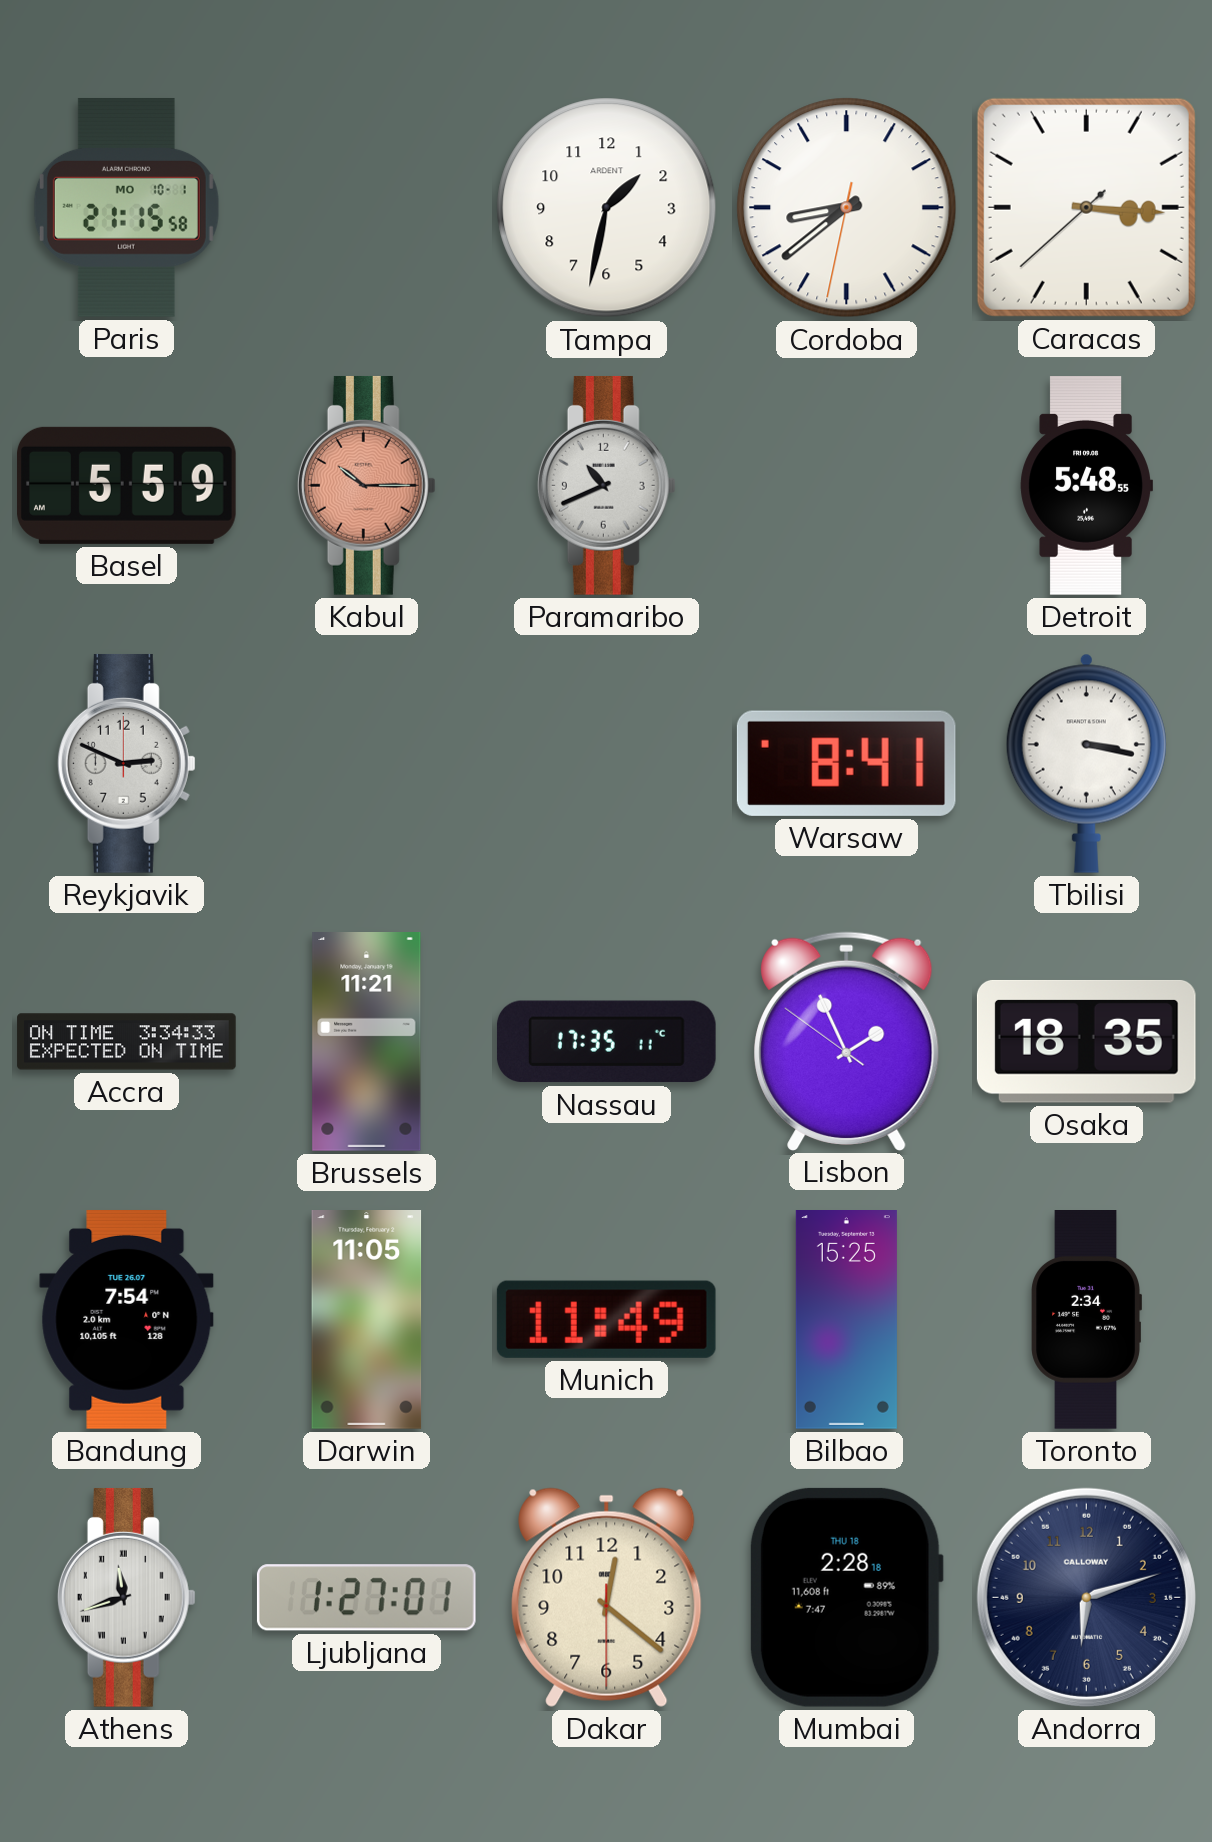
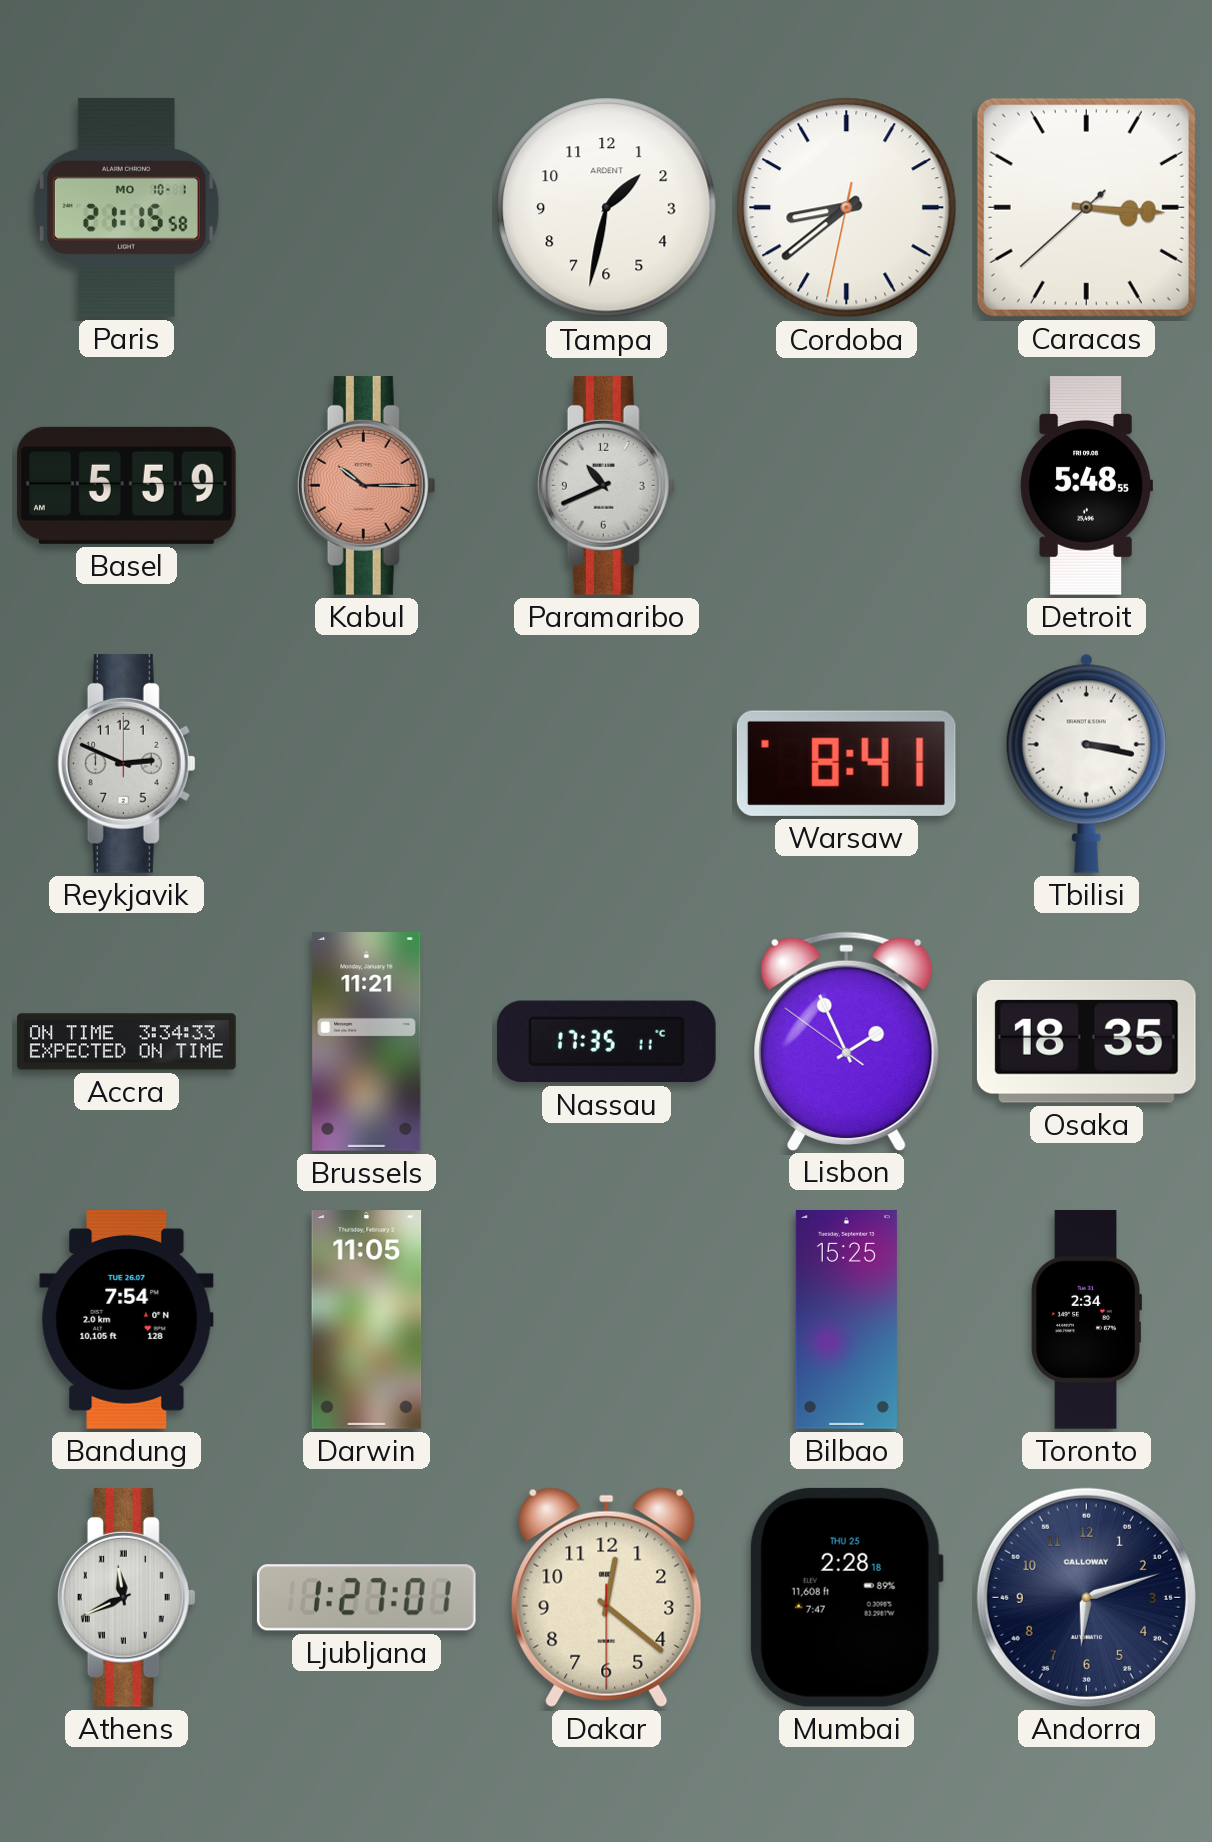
Munich: 11:49 -> none (606, 1319)
Athens: 11:42 -> 11:41 (126, 1597)
Mumbai date: THU 18 -> THU 25 (846, 1597)
